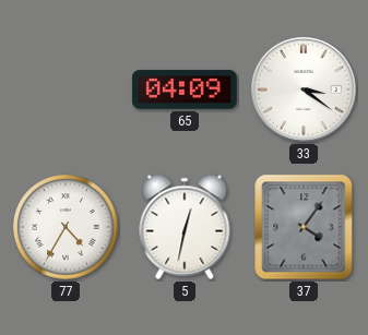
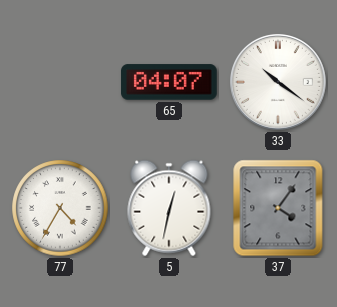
65: 04:09 -> 04:07 (169, 82)
33: 3:21 -> 10:21 (278, 82)
